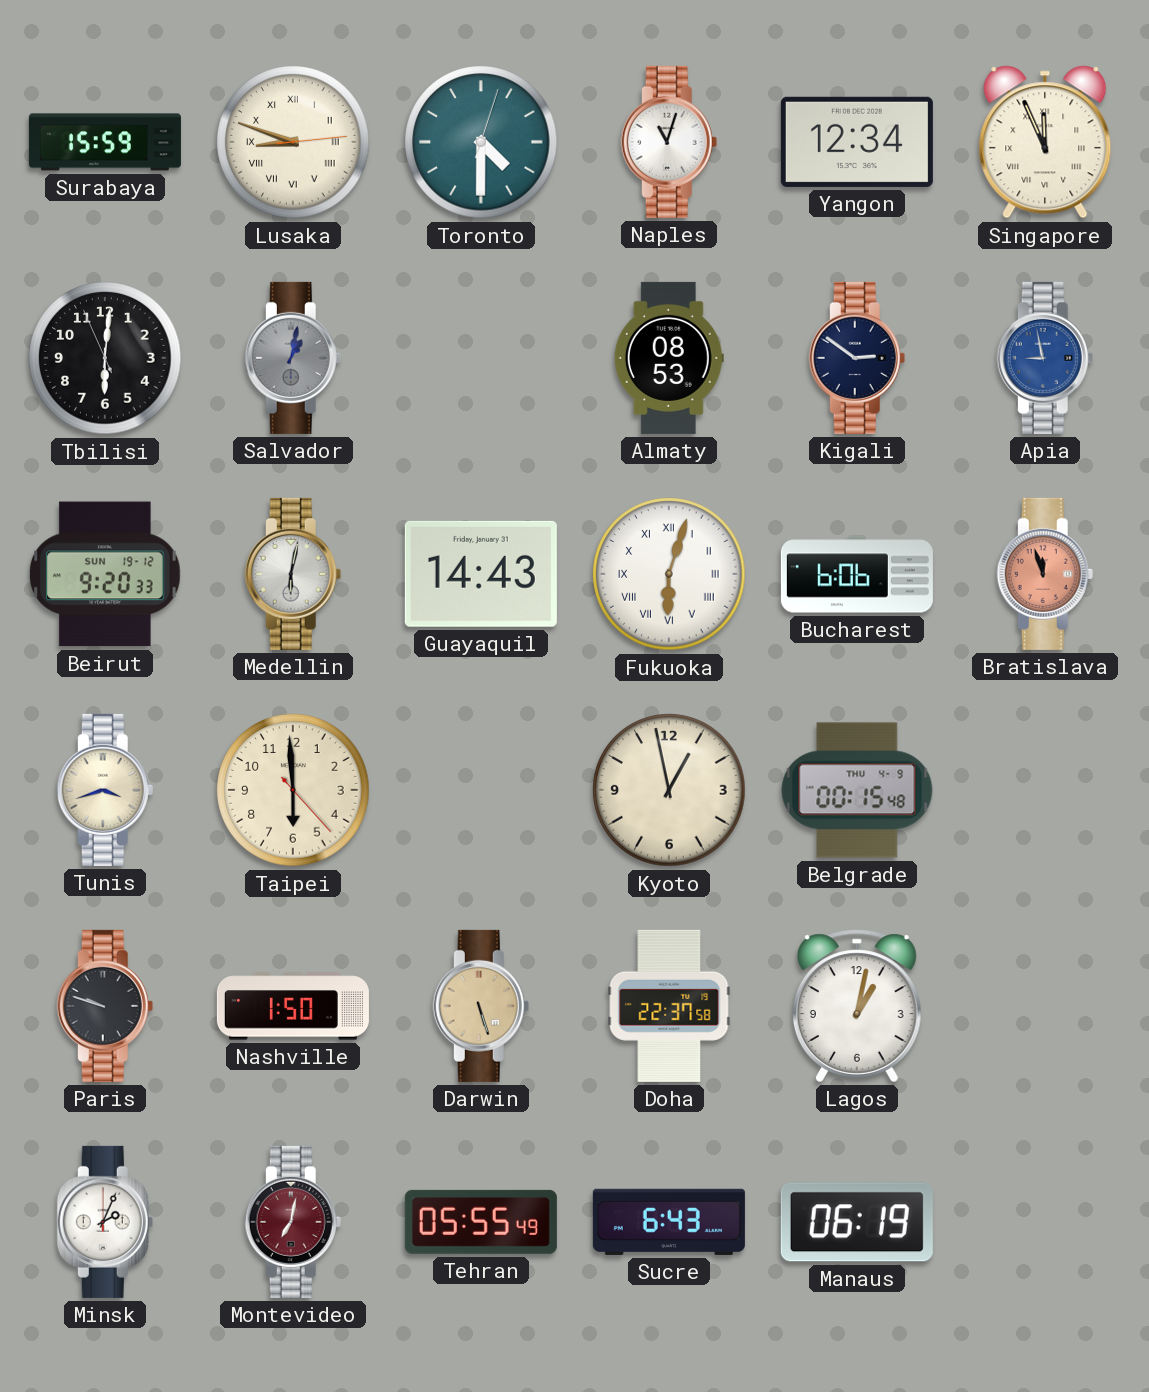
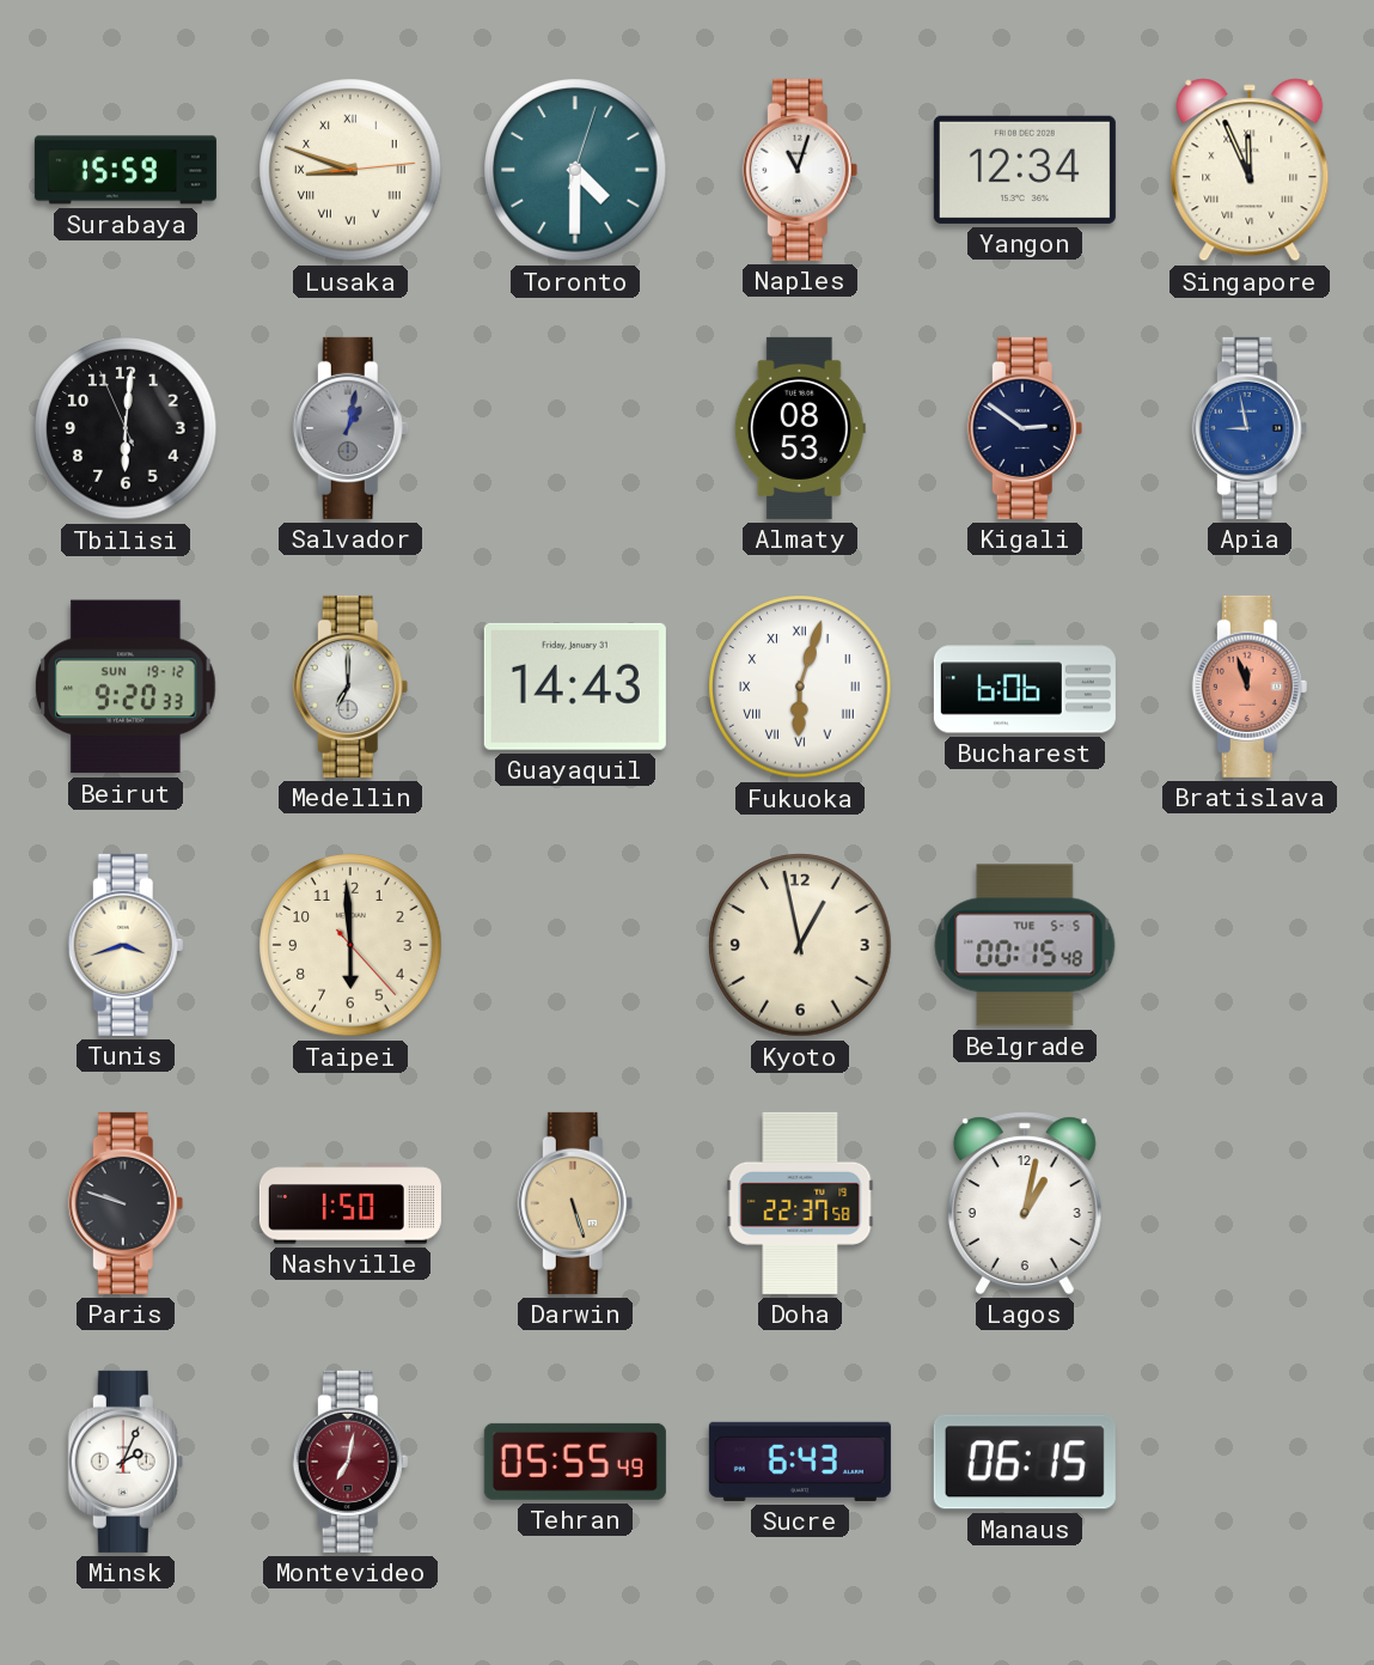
Medellin: 6:02 -> 7:00 (350, 687)
Belgrade date: THU 4-9 -> TUE 5-5 (1025, 945)
Manaus: 06:19 -> 06:15 (1025, 1462)
